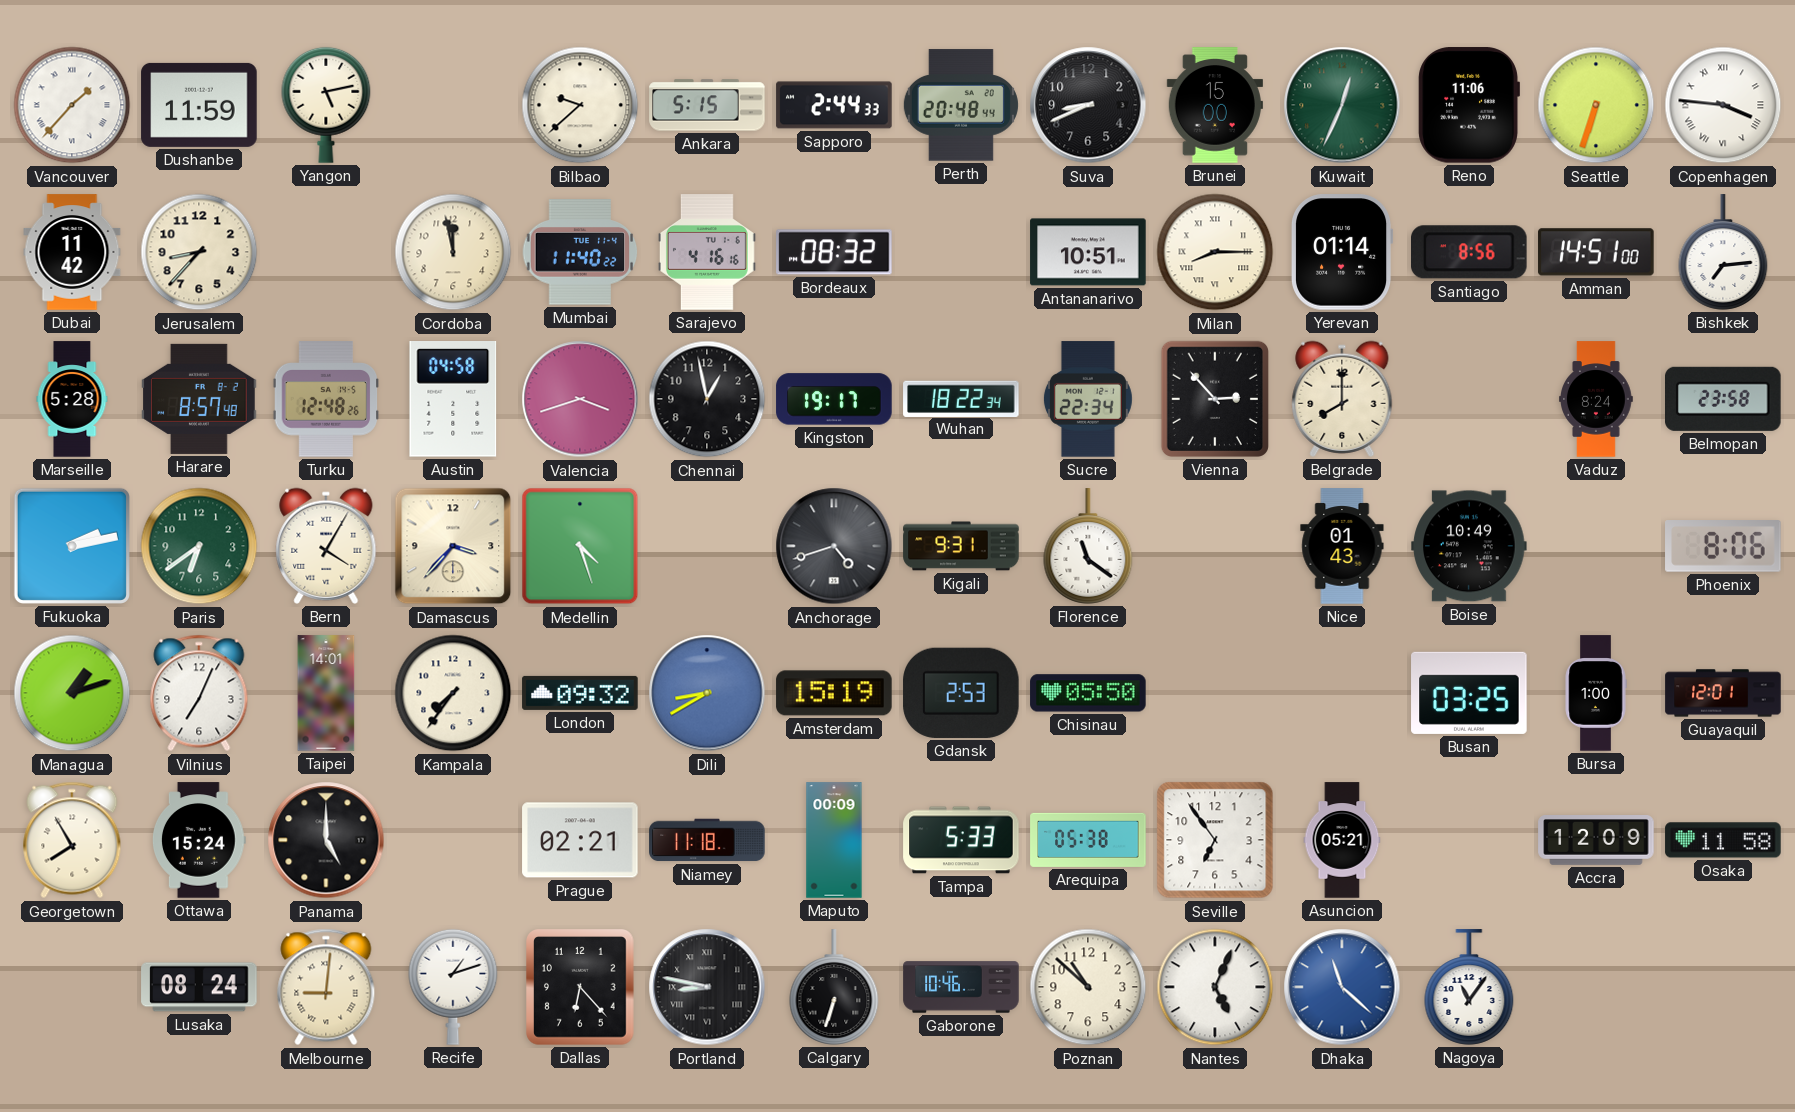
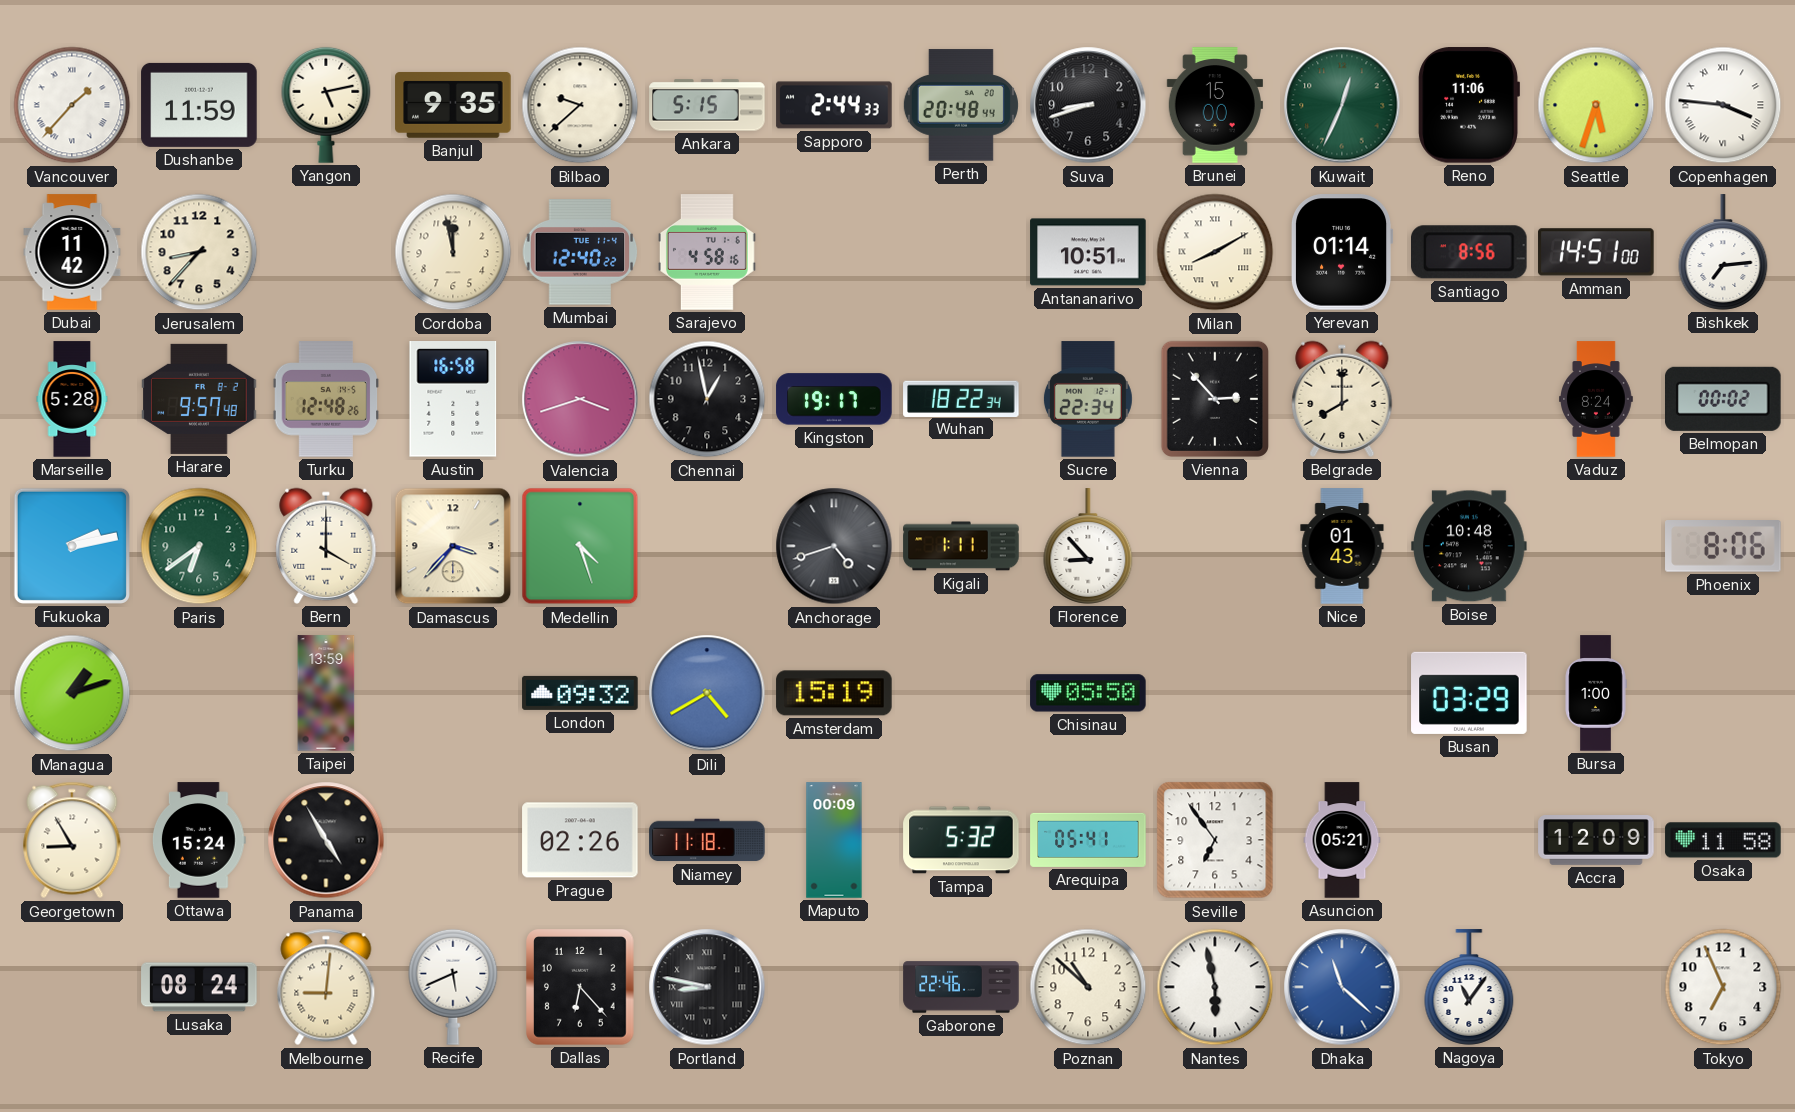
Banjul: none -> 9:35 (453, 105)
Suva: 8:41 -> 8:42 (1088, 105)
Seattle: 6:33 -> 5:33 (1596, 105)
Mumbai: 11:40 -> 12:40 (580, 252)
Sarajevo: 4:16 -> 4:58 (707, 252)
Bordeaux: 08:32 -> none (834, 252)
Milan: 8:15 -> 8:10 (1215, 252)
Harare: 8:57 -> 9:57 (199, 399)
Austin: 04:58 -> 16:58 (453, 400)
Belmopan: 23:58 -> 00:02 (1724, 399)
Bern: 4:05 -> 4:00 (326, 546)
Kigali: 9:31 -> 1:11 (961, 546)
Florence: 11:21 -> 8:53 (1088, 546)
Boise: 10:49 -> 10:48 (1469, 546)
Vilnius: 7:04 -> none (199, 693)
Taipei: 14:01 -> 13:59 (326, 693)
Kampala: 7:36 -> none (453, 693)
Dili: 8:40 -> 4:40 (707, 693)
Gdansk: 2:53 -> none (961, 693)
Busan: 03:25 -> 03:29 (1469, 693)
Guayaquil: 12:01 -> none (1723, 693)
Georgetown: 7:55 -> 8:55 (72, 840)
Panama: 5:00 -> 4:55 (326, 840)
Prague: 02:21 -> 02:26 (580, 840)
Tampa: 5:33 -> 5:32 (961, 840)
Arequipa: 05:38 -> 05:41 (1088, 840)
Recife: 1:12 -> 5:41 (453, 987)
Calgary: 6:33 -> none (834, 987)
Gaborone: 10:46 -> 22:46 (961, 987)
Nantes: 5:04 -> 5:58 (1215, 987)
Tokyo: none -> 6:56 (1723, 987)
